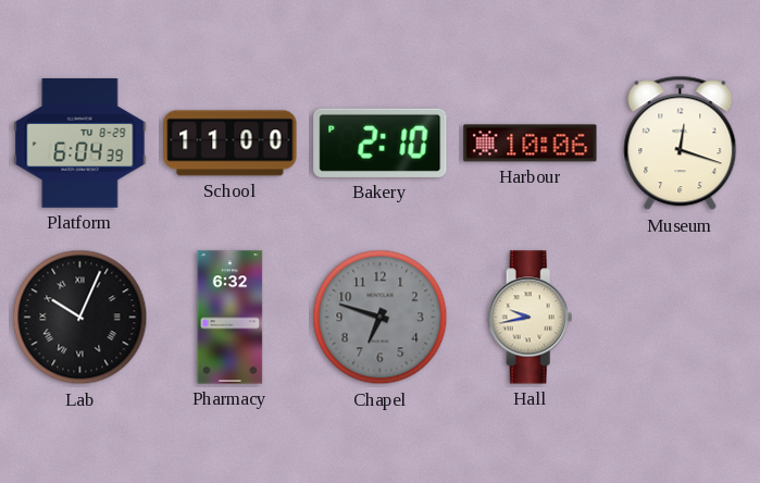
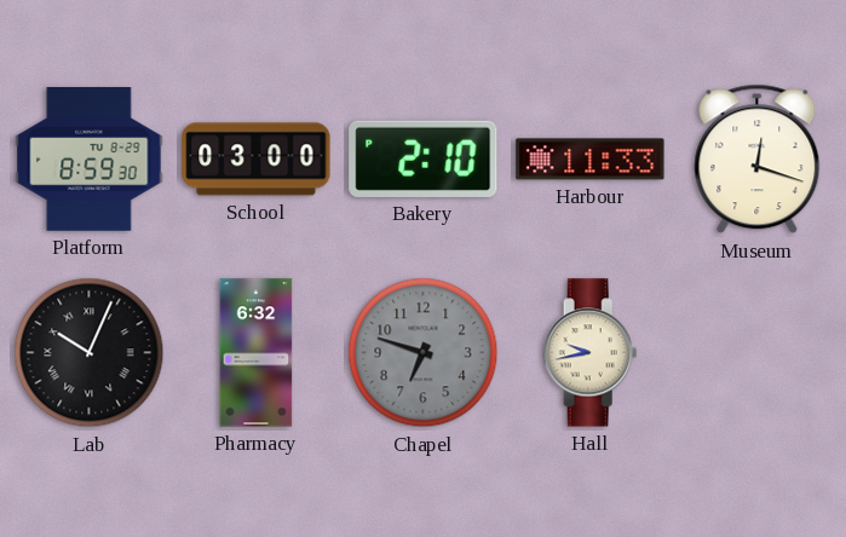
Platform: 6:04 -> 8:59 (90, 160)
School: 11:00 -> 03:00 (257, 160)
Harbour: 10:06 -> 11:33 (591, 160)
